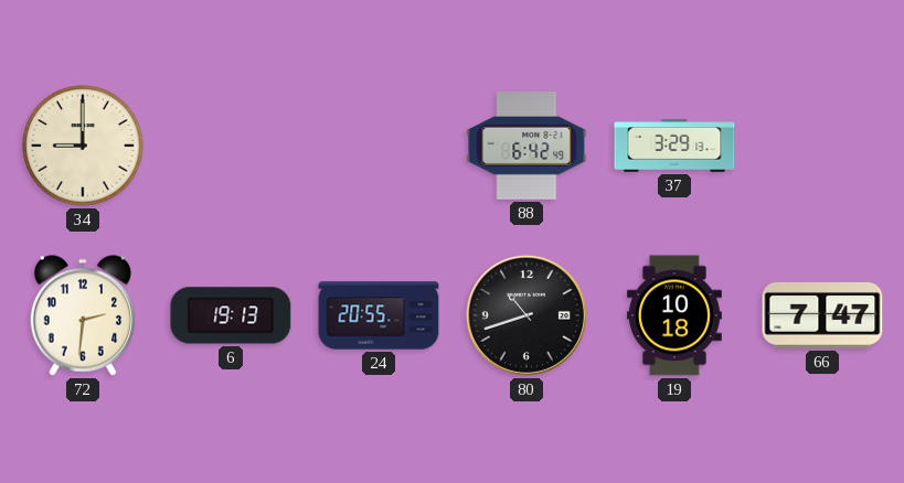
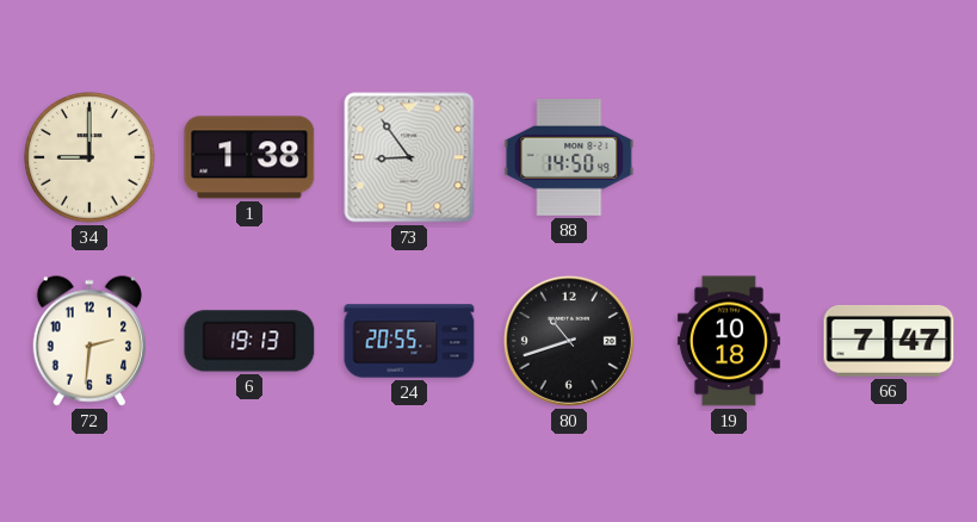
1: none -> 1:38 (249, 157)
73: none -> 8:54 (409, 157)
88: 6:42 -> 14:50 (569, 159)
37: 3:29 -> none (674, 146)
